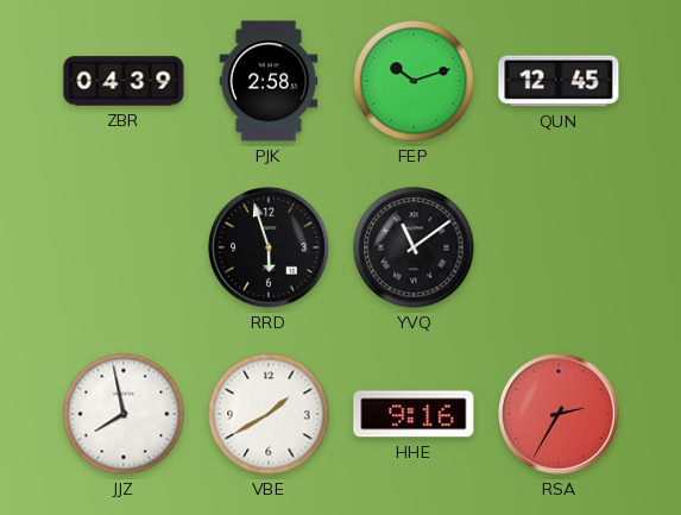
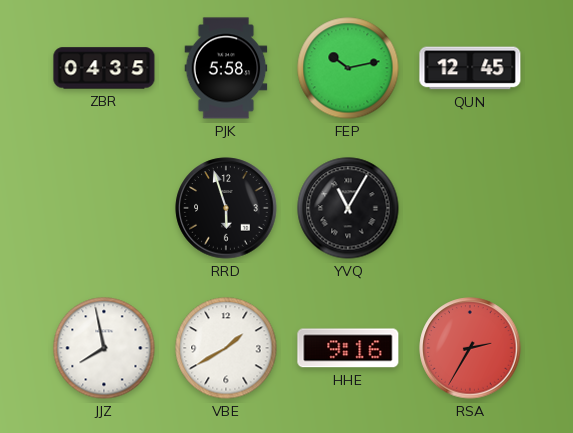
ZBR: 04:39 -> 04:35 (104, 68)
PJK: 2:58 -> 5:58 (226, 68)
FEP: 10:12 -> 10:13 (348, 68)
YVQ: 11:09 -> 11:05 (348, 208)
